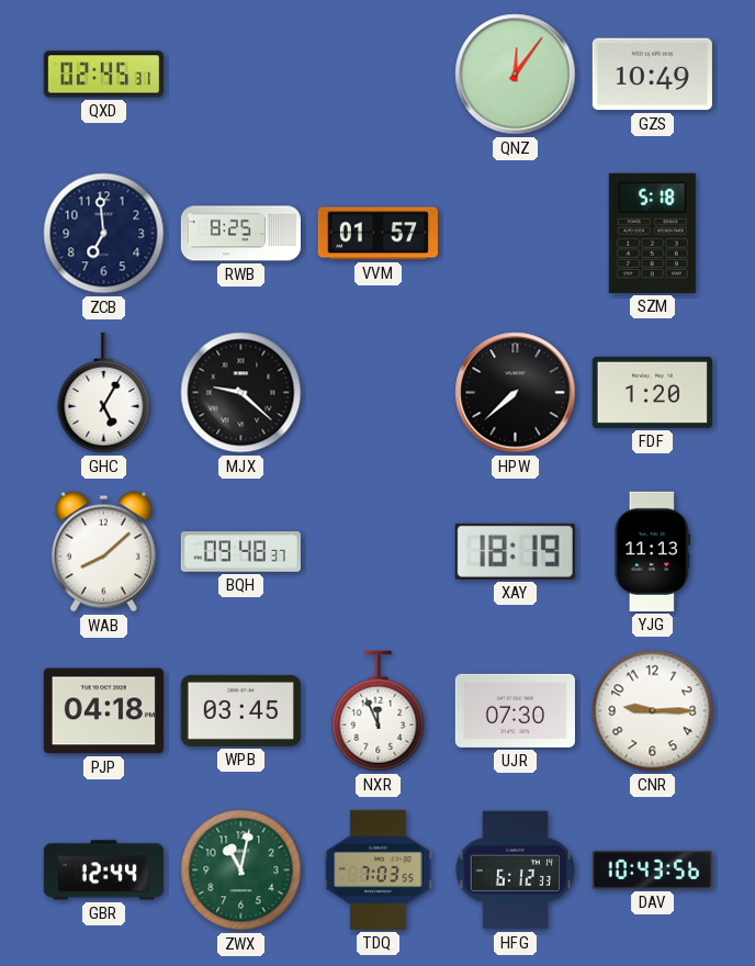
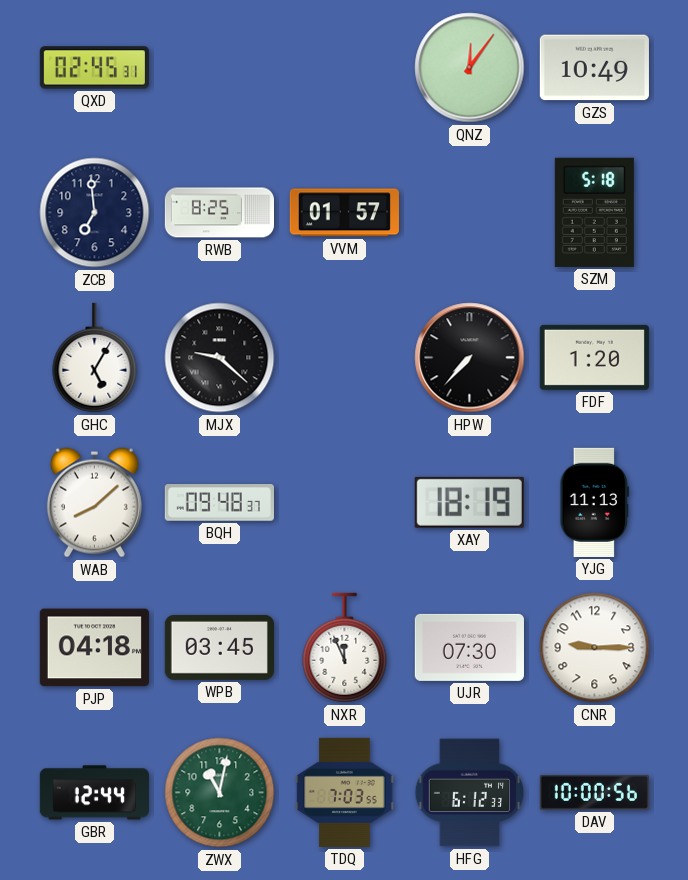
HPW: 7:38 -> 7:37 (470, 358)
DAV: 10:43 -> 10:00 (594, 792)
